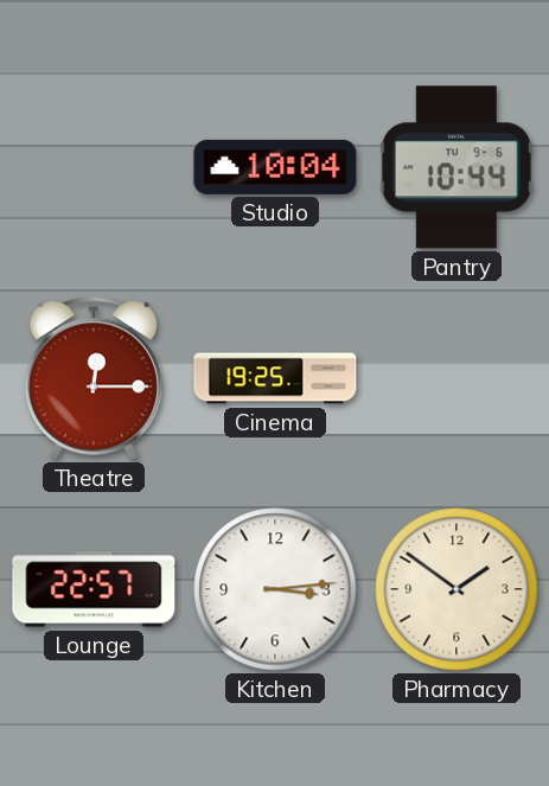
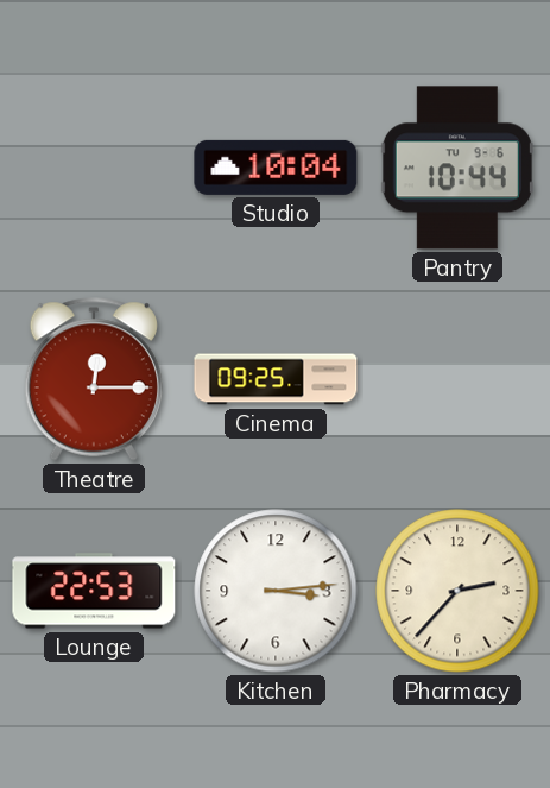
Cinema: 19:25 -> 09:25 (276, 379)
Lounge: 22:57 -> 22:53 (94, 591)
Pharmacy: 1:51 -> 2:37 (457, 591)
